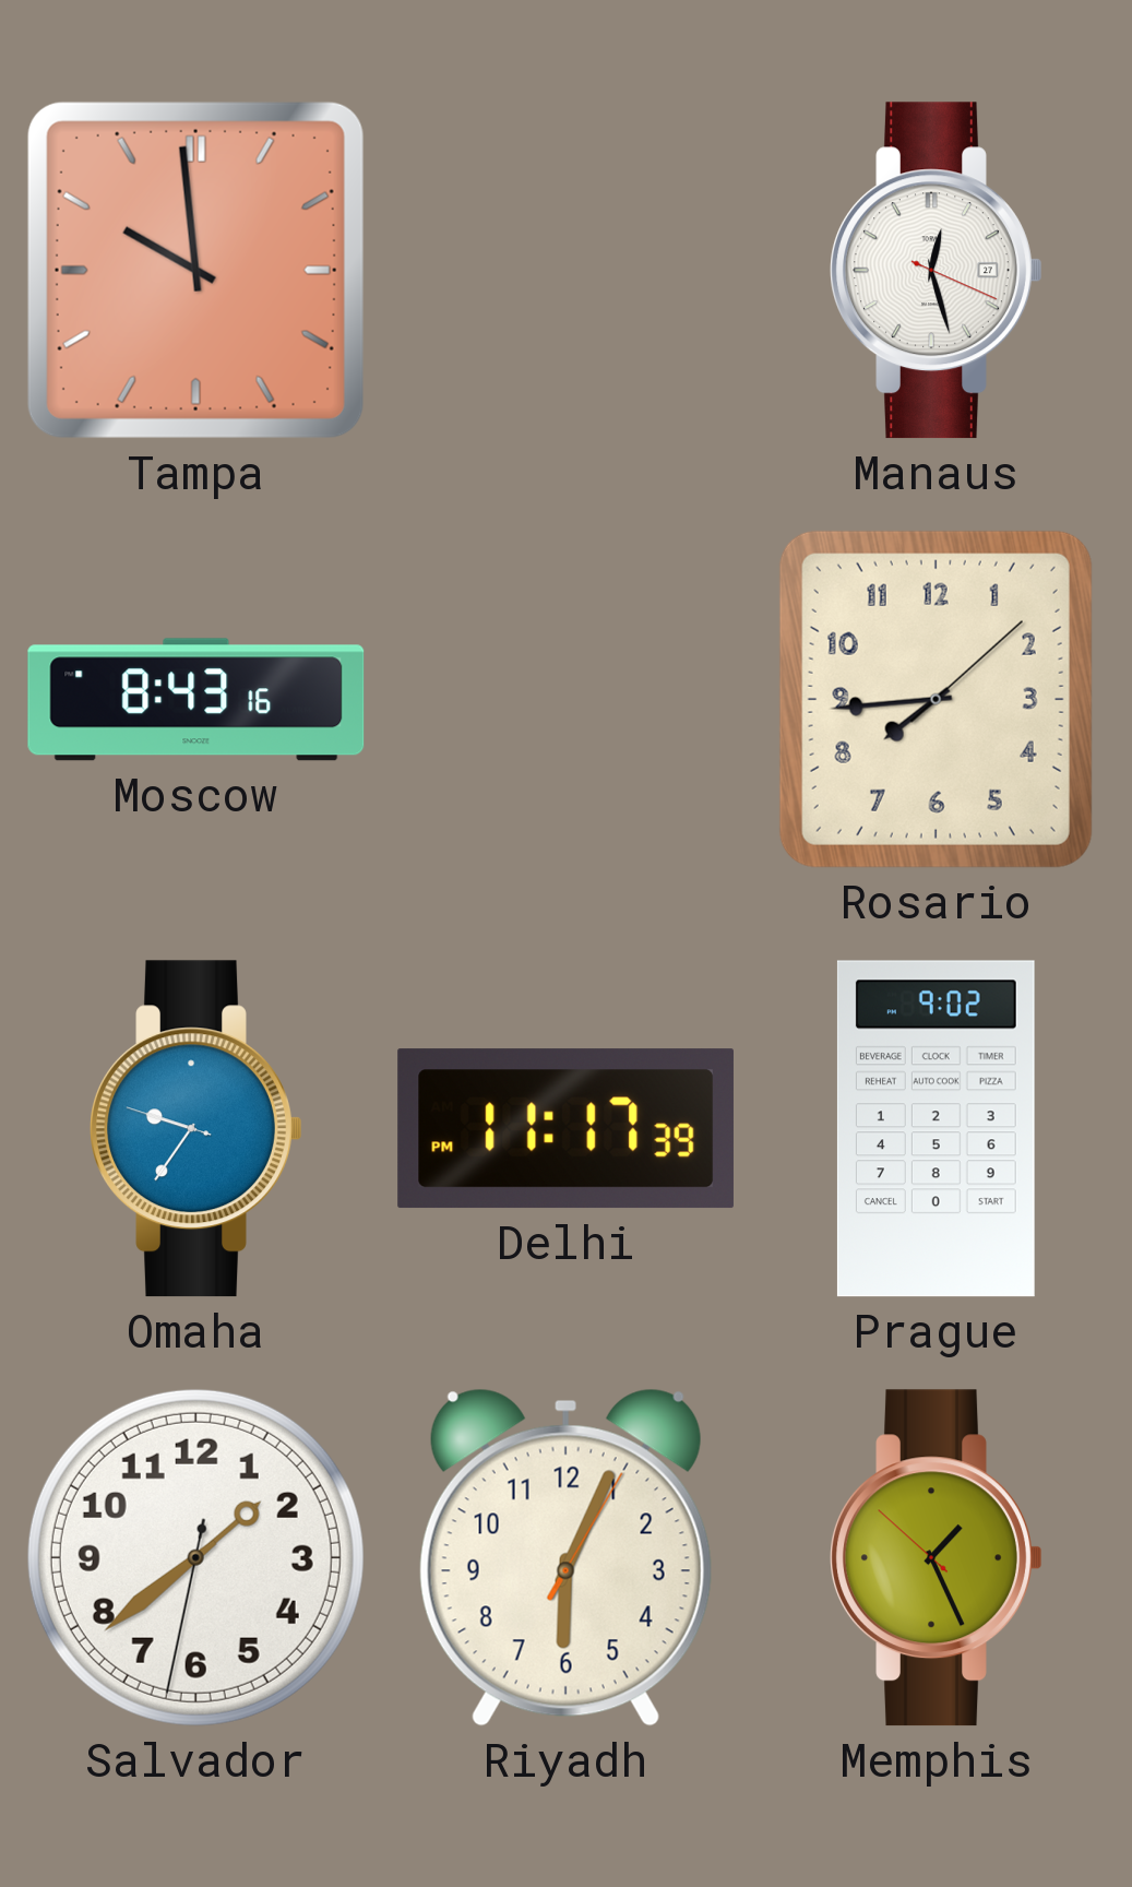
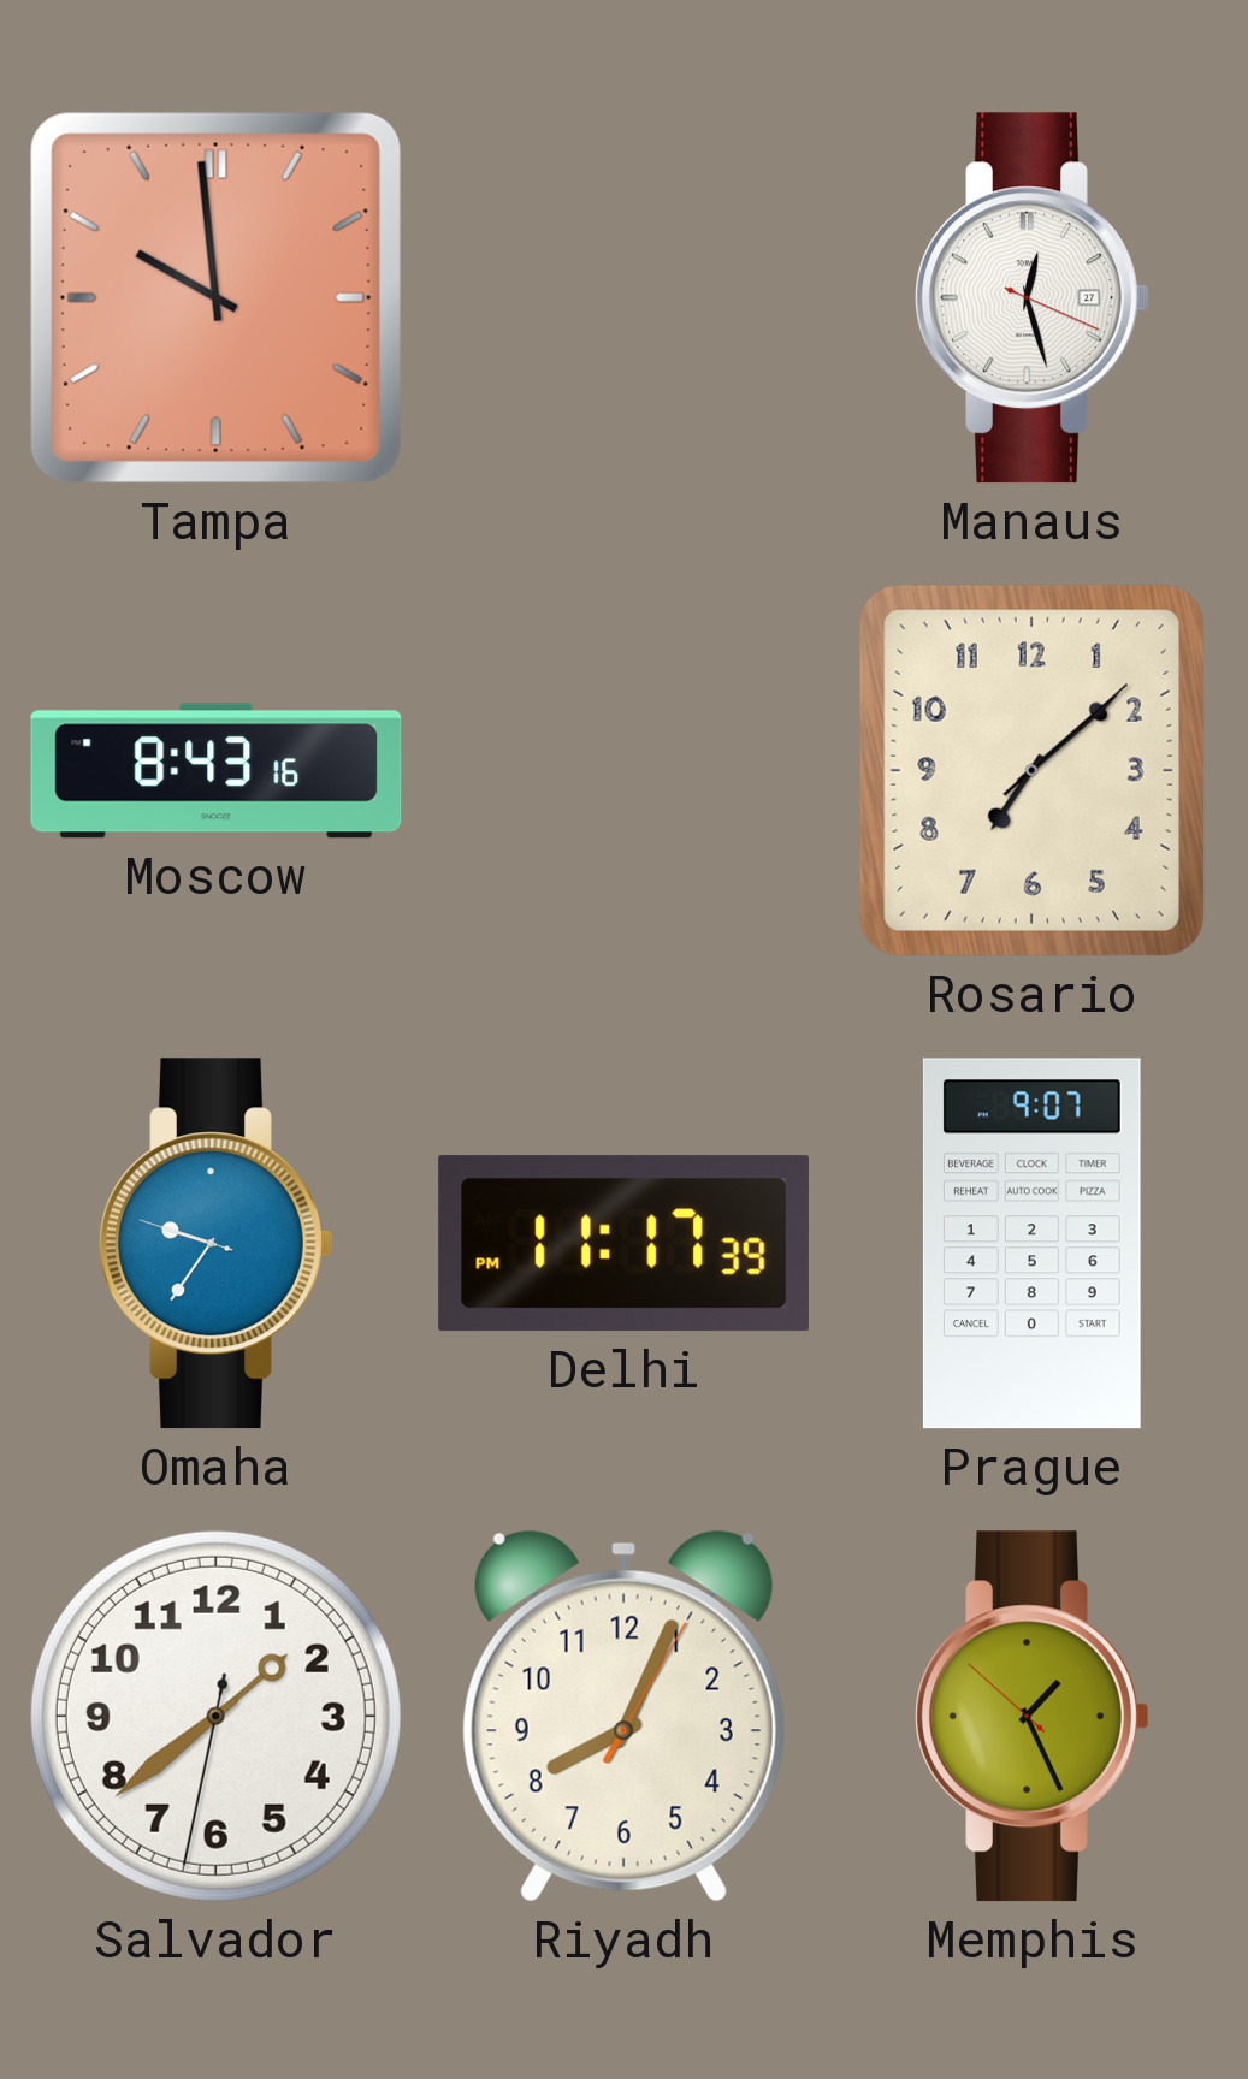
Rosario: 7:44 -> 7:08 (1031, 770)
Prague: 9:02 -> 9:07 (1031, 1244)
Riyadh: 6:04 -> 8:04 (623, 1716)
